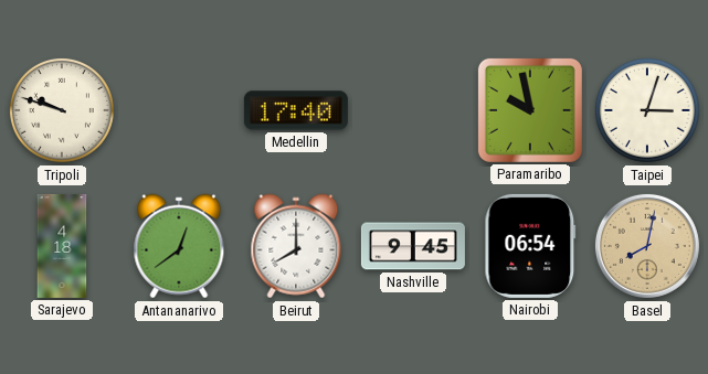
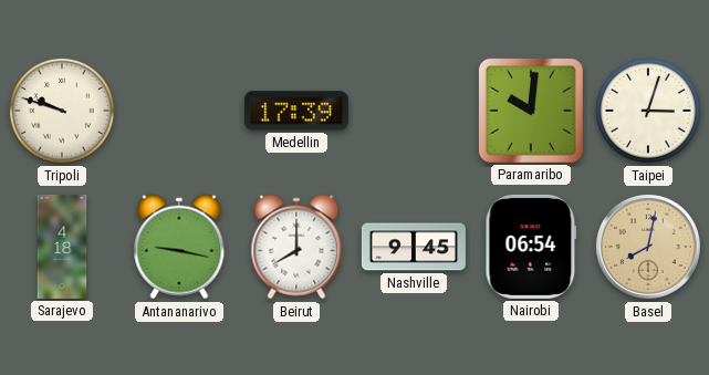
Medellin: 17:40 -> 17:39 (296, 111)
Paramaribo: 9:58 -> 10:01 (531, 111)
Antananarivo: 12:39 -> 9:17 (179, 247)
